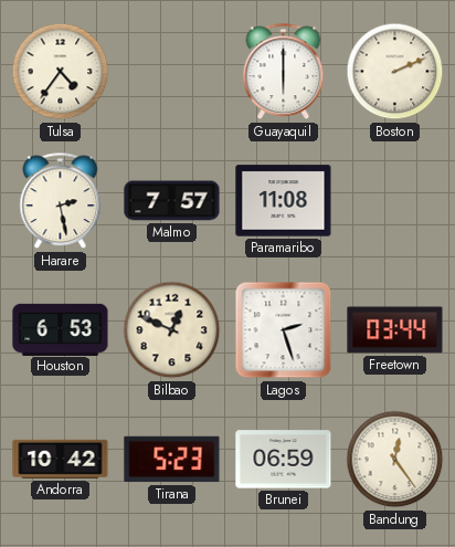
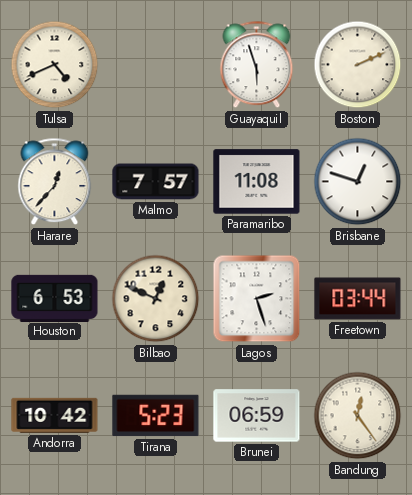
Tulsa: 4:36 -> 4:41 (55, 65)
Guayaquil: 6:00 -> 5:57 (257, 65)
Harare: 2:28 -> 12:37 (55, 182)
Brisbane: none -> 12:48 (358, 182)
